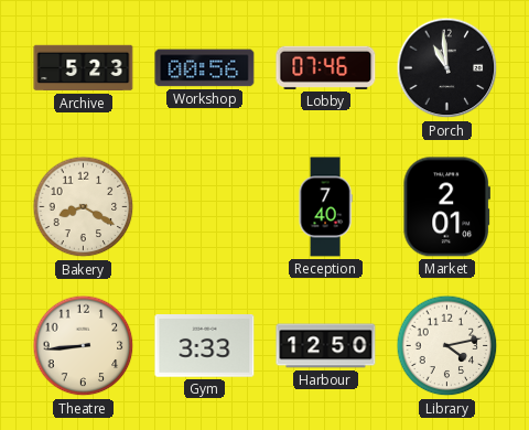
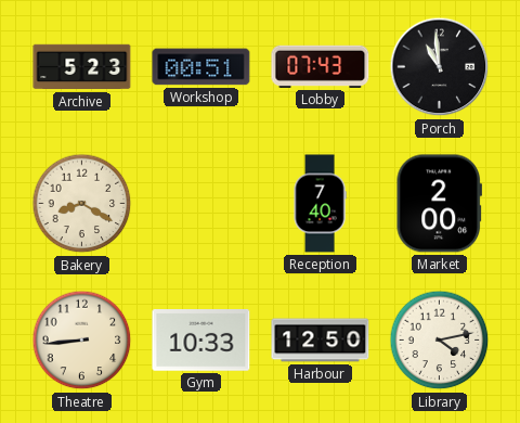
Workshop: 00:56 -> 00:51 (201, 67)
Lobby: 07:46 -> 07:43 (321, 66)
Market: 2:01 -> 2:00 (439, 204)
Gym: 3:33 -> 10:33 (201, 341)
